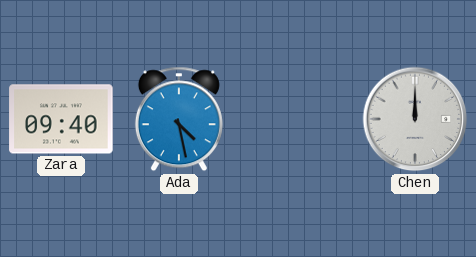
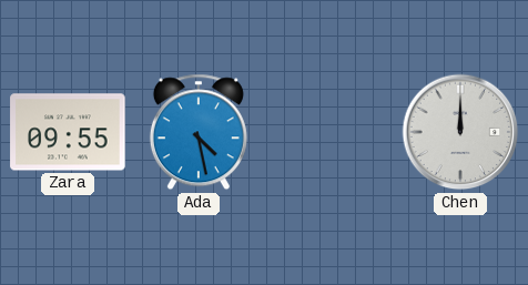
Zara: 09:40 -> 09:55 (68, 132)
